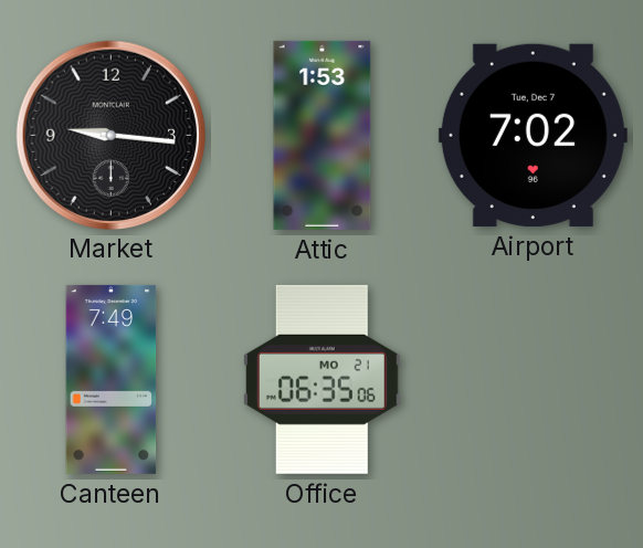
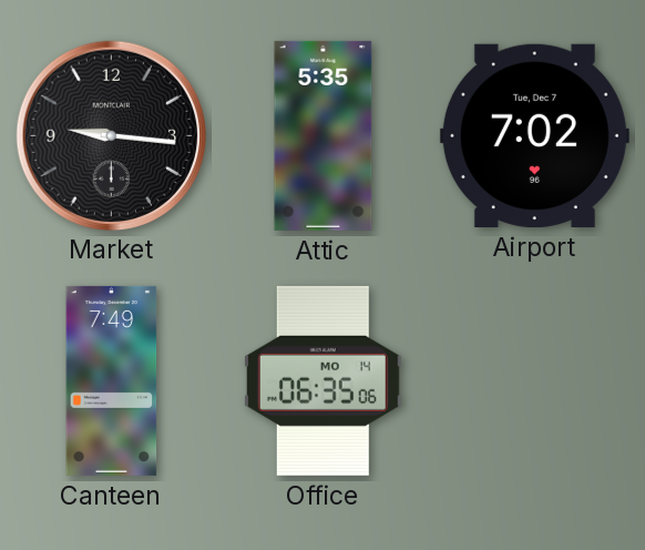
Attic: 1:53 -> 5:35 (324, 135)
Office date: MO 21 -> MO 14 (322, 380)
